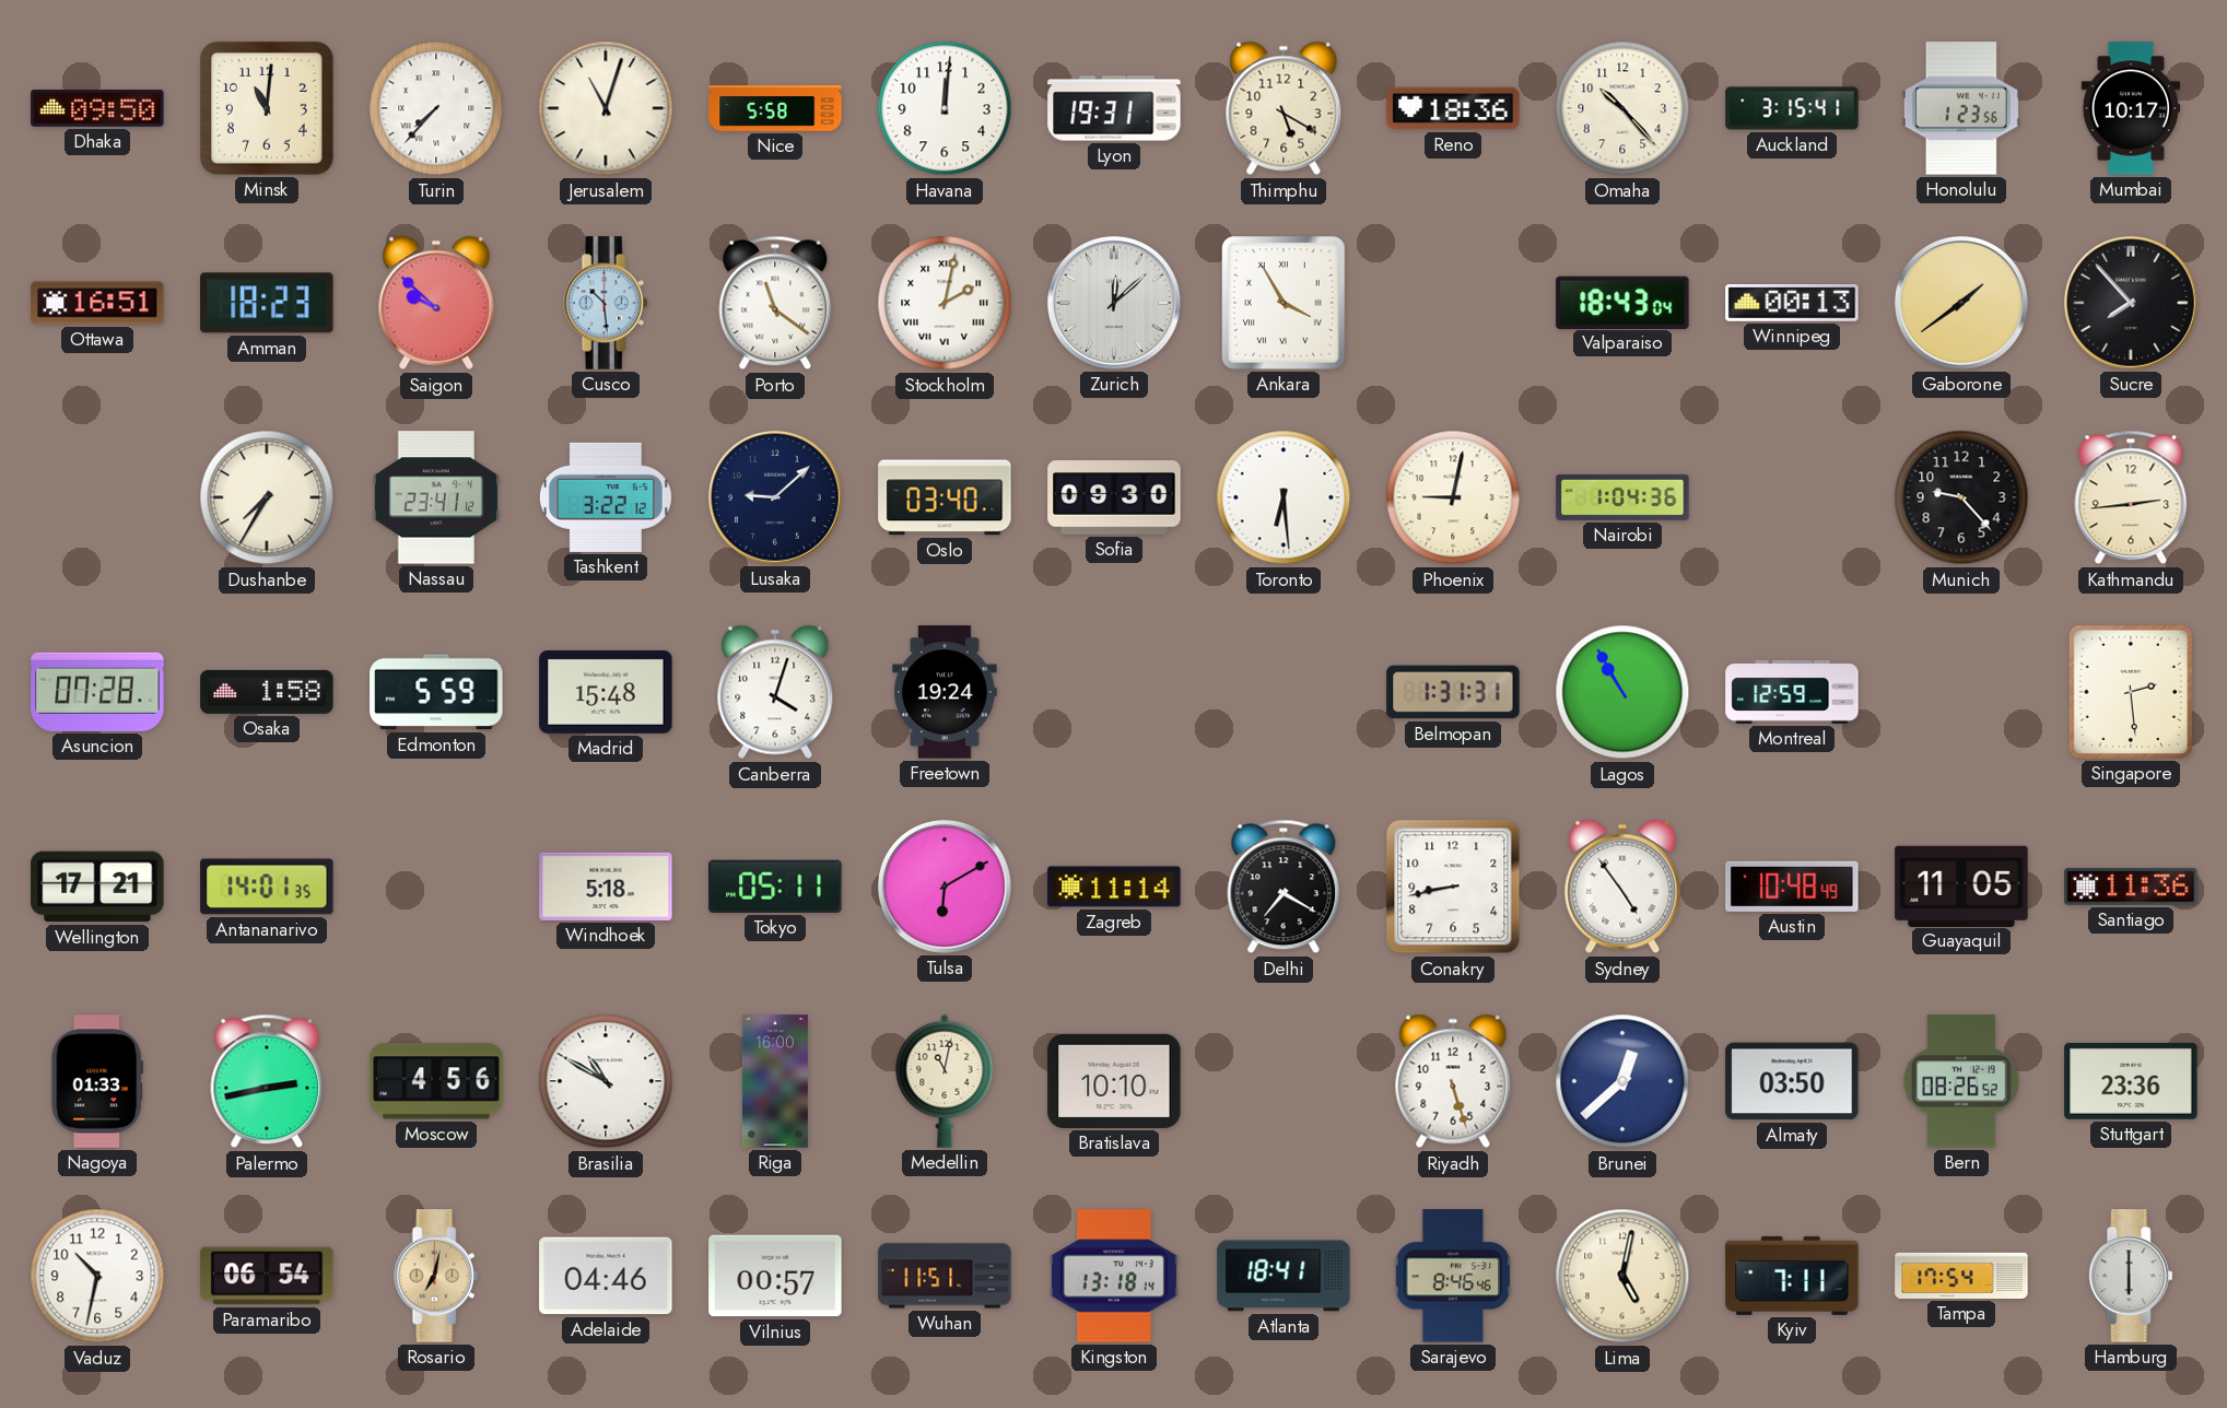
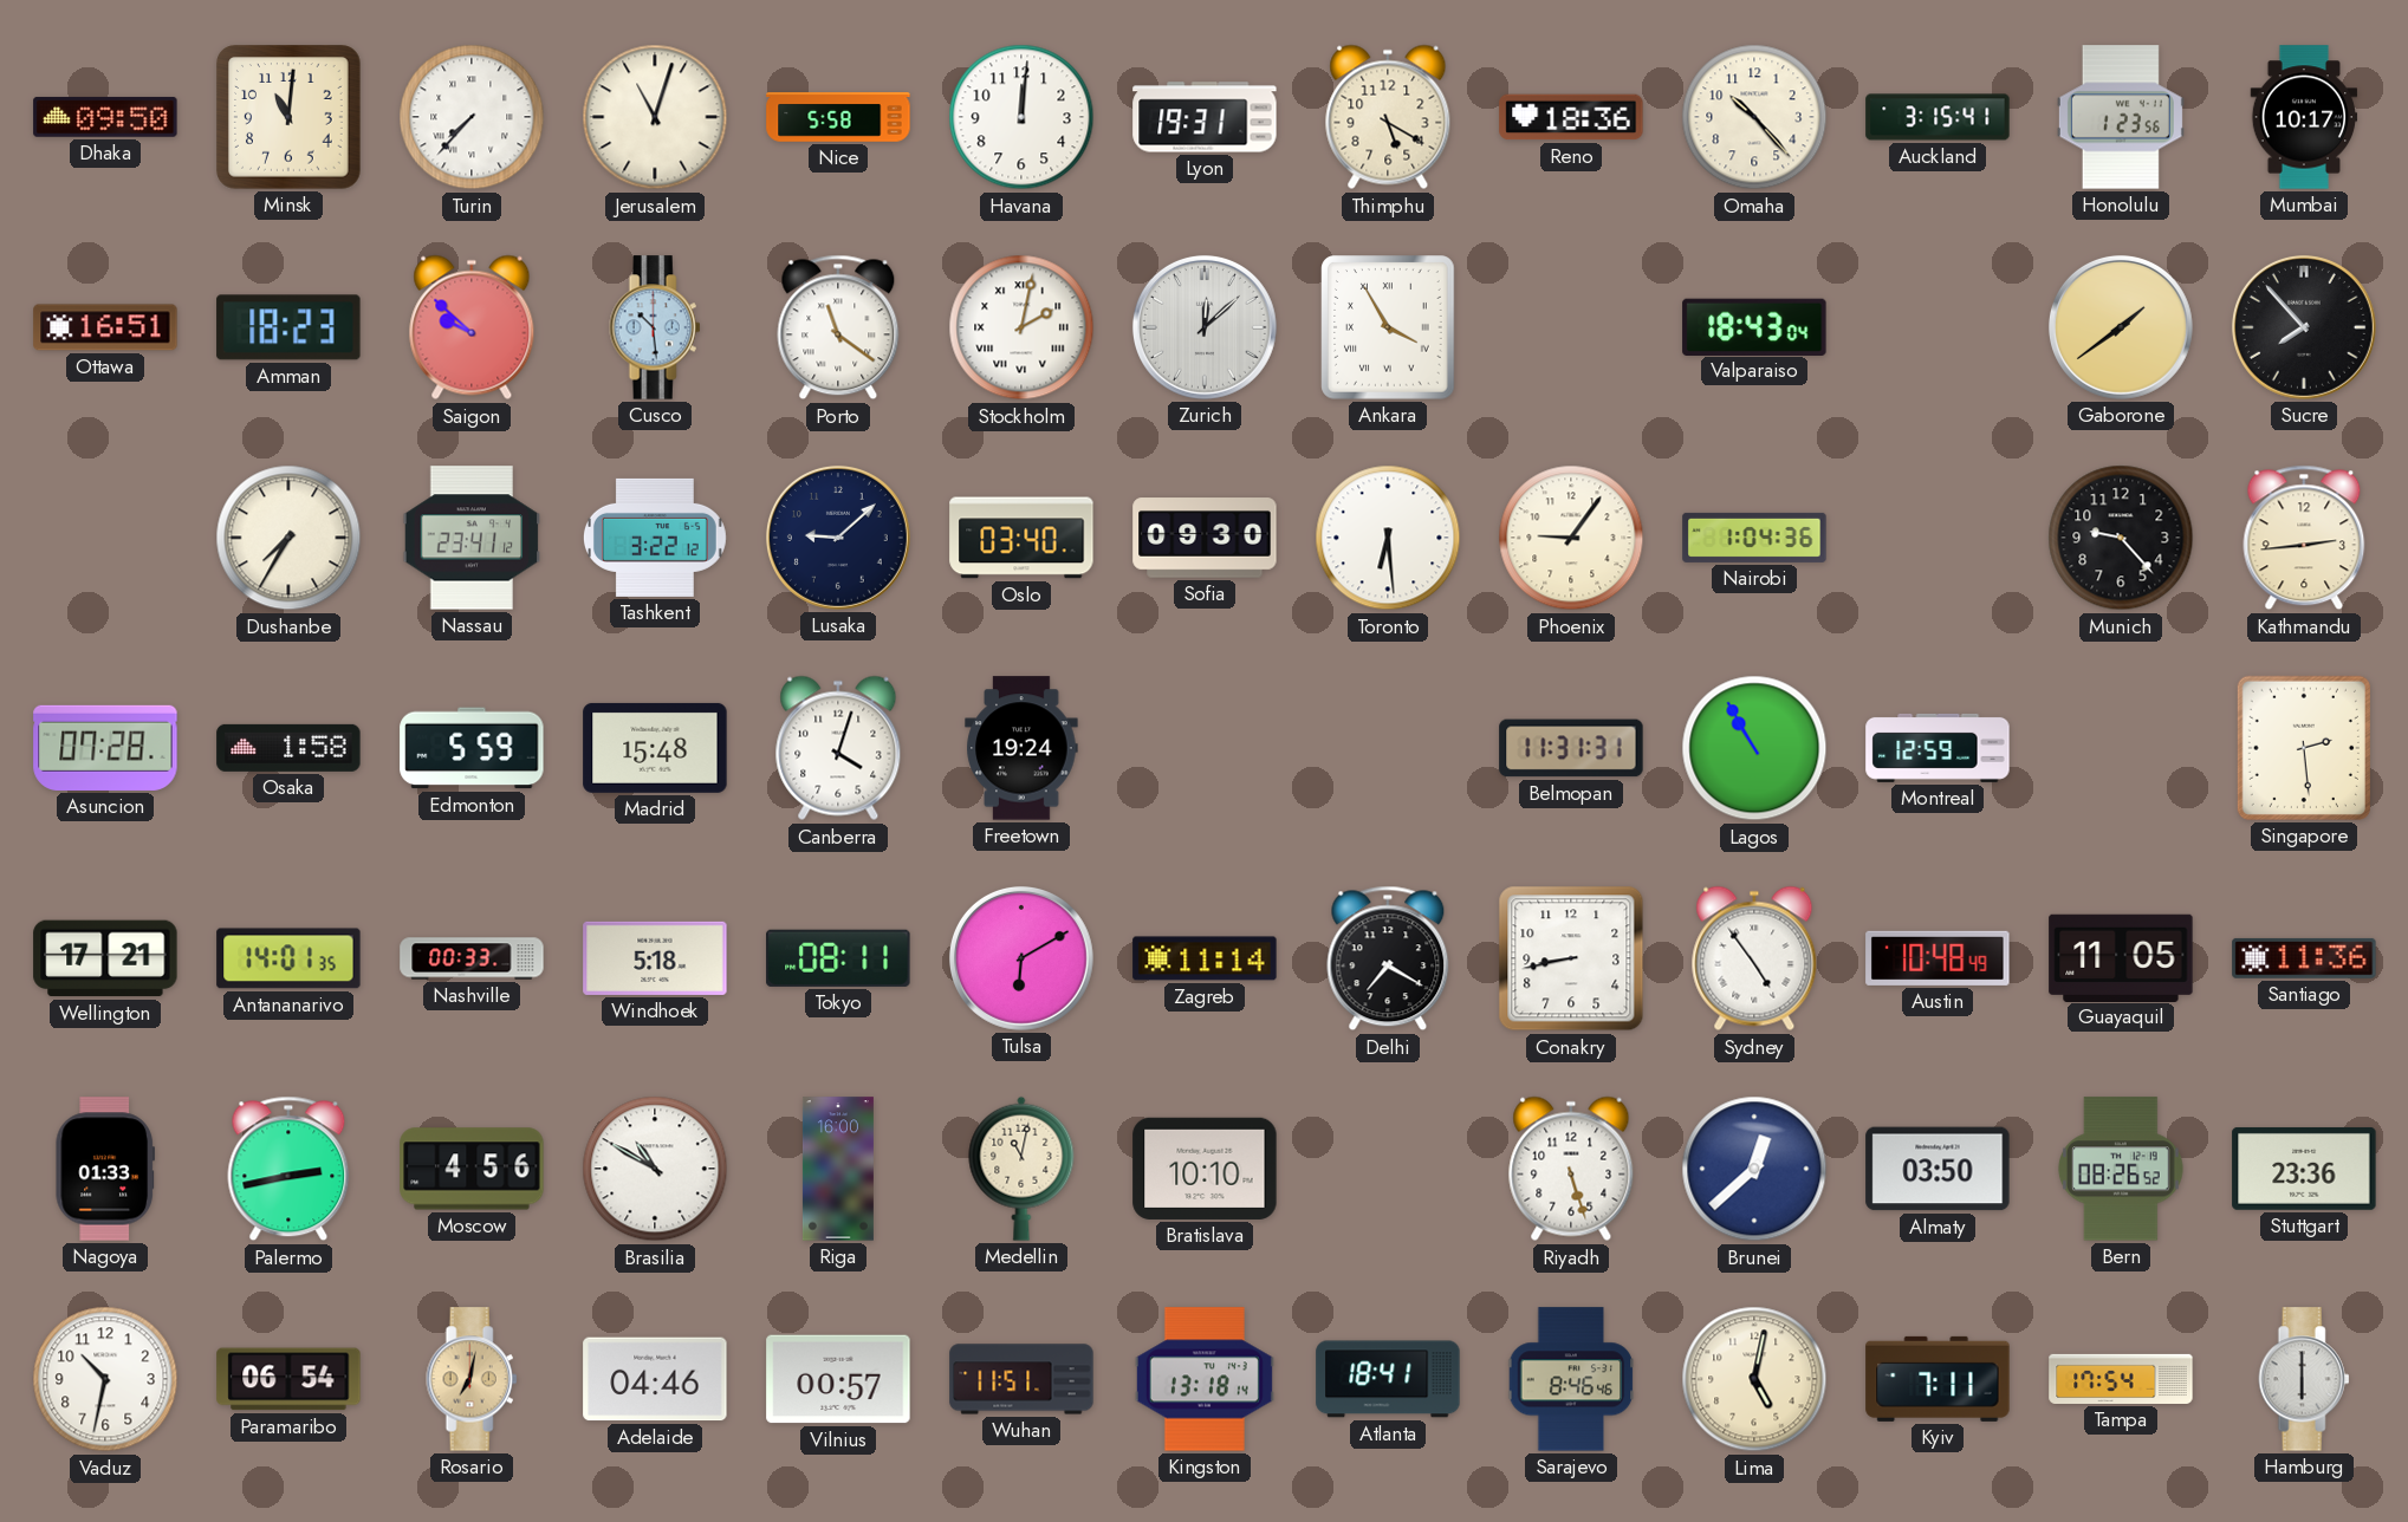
Winnipeg: 00:13 -> none (1792, 304)
Phoenix: 9:02 -> 9:06 (1571, 538)
Belmopan: 1:31 -> 11:31 (1571, 748)
Nashville: none -> 00:33 (472, 958)
Tokyo: 05:11 -> 08:11 (838, 958)
